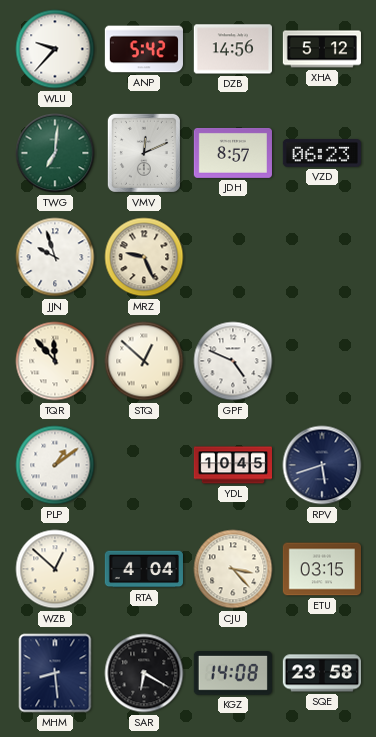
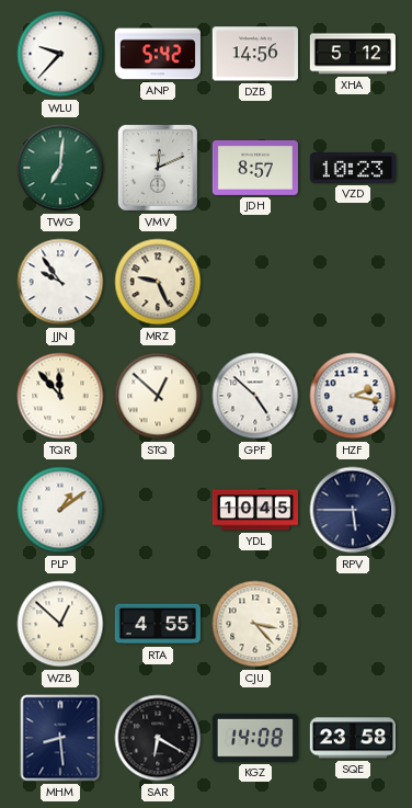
VZD: 06:23 -> 10:23 (353, 168)
JJN: 9:57 -> 9:54 (60, 282)
GPF: 4:49 -> 4:52 (255, 396)
HZF: none -> 2:17 (353, 396)
RPV: 5:42 -> 5:45 (353, 510)
RTA: 4:04 -> 4:55 (158, 624)
ETU: 03:15 -> none (321, 569)
